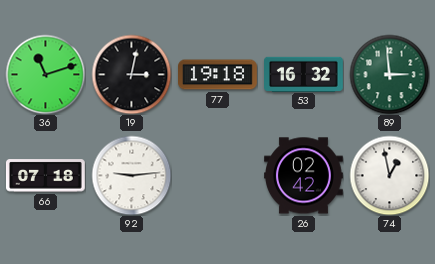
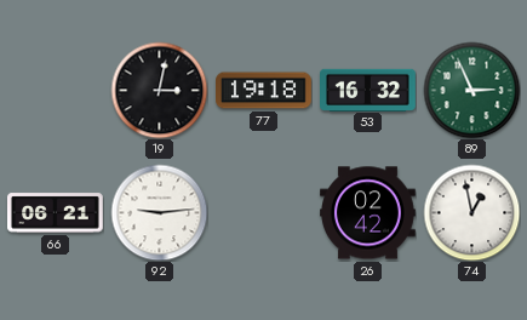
36: 11:12 -> none (45, 74)
89: 2:59 -> 2:56 (471, 90)
66: 07:18 -> 06:21 (56, 213)
